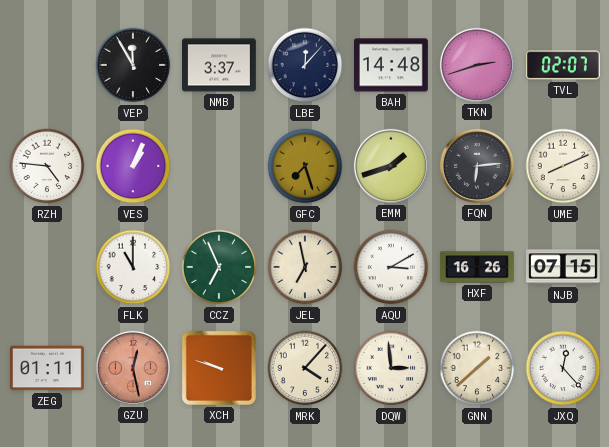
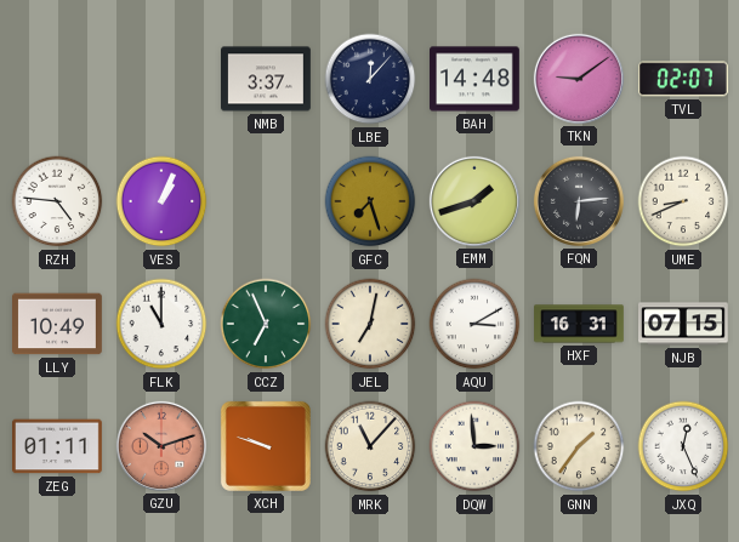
VEP: 11:55 -> none (133, 65)
TKN: 2:42 -> 9:09 (579, 79)
UME: 8:11 -> 8:41 (683, 201)
LLY: none -> 10:49 (58, 324)
JEL: 6:58 -> 7:02 (370, 324)
HXF: 16:26 -> 16:31 (579, 324)
GZU: 12:28 -> 10:12 (161, 446)
MRK: 4:07 -> 11:07 (370, 446)
GNN: 1:38 -> 1:36 (579, 446)
JXQ: 12:23 -> 12:26 (683, 446)
